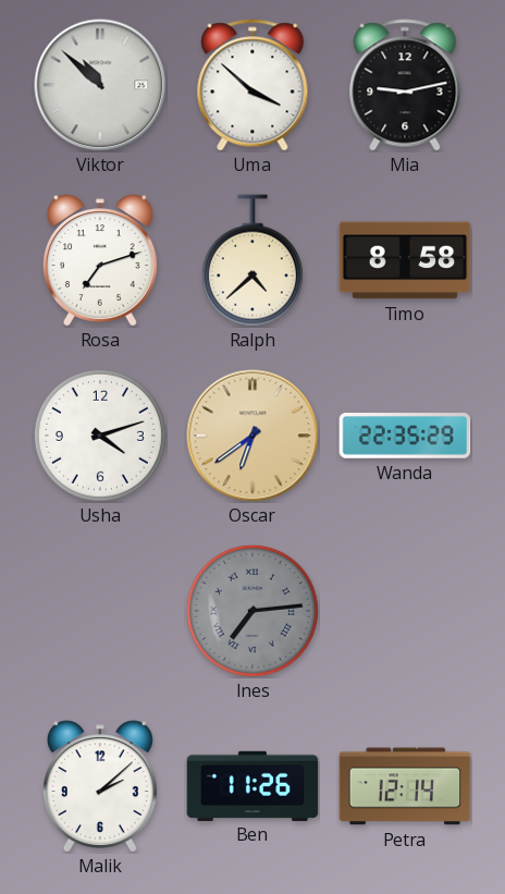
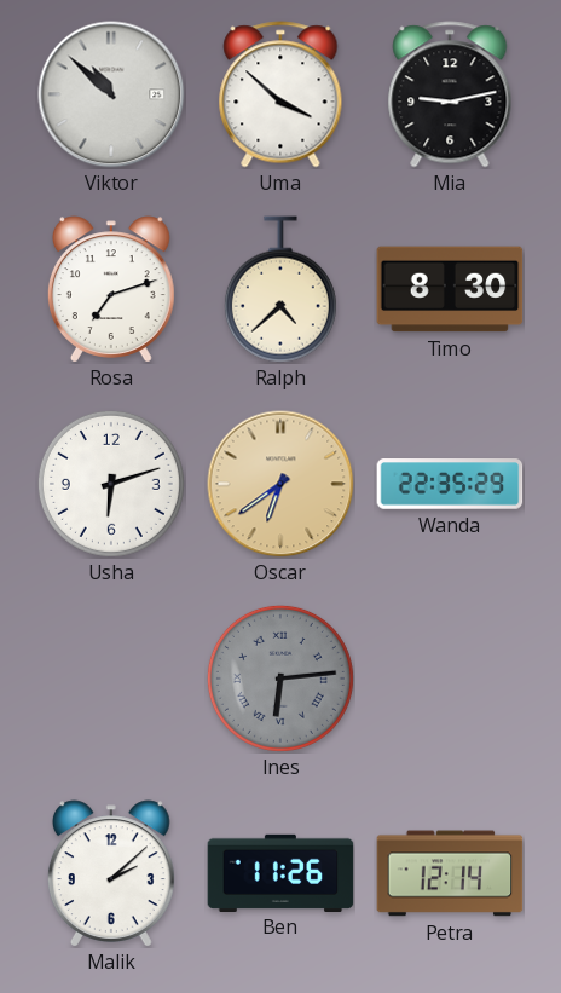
Timo: 8:58 -> 8:30 (450, 289)
Usha: 4:12 -> 6:12 (111, 484)
Ines: 7:14 -> 6:14 (280, 679)
